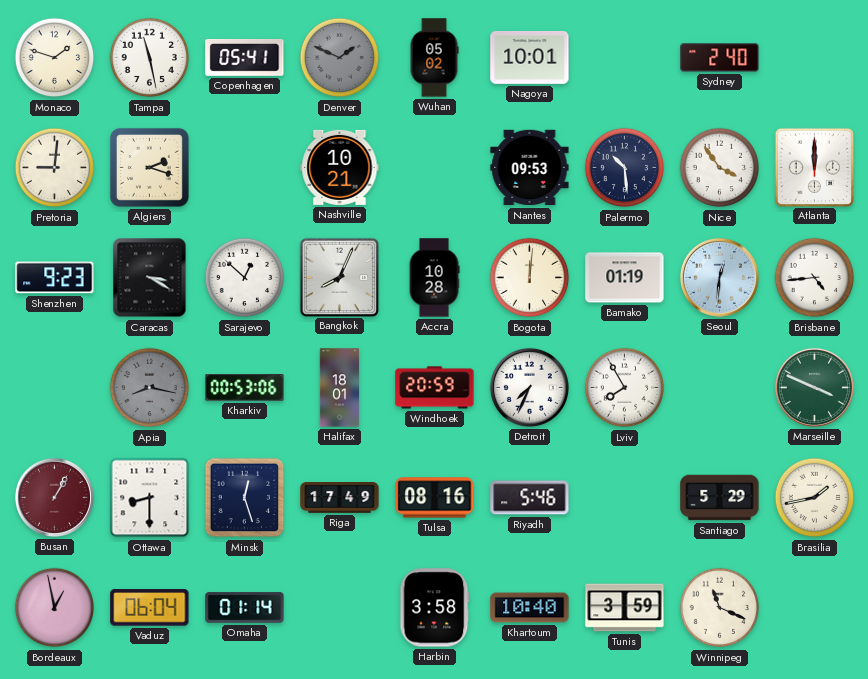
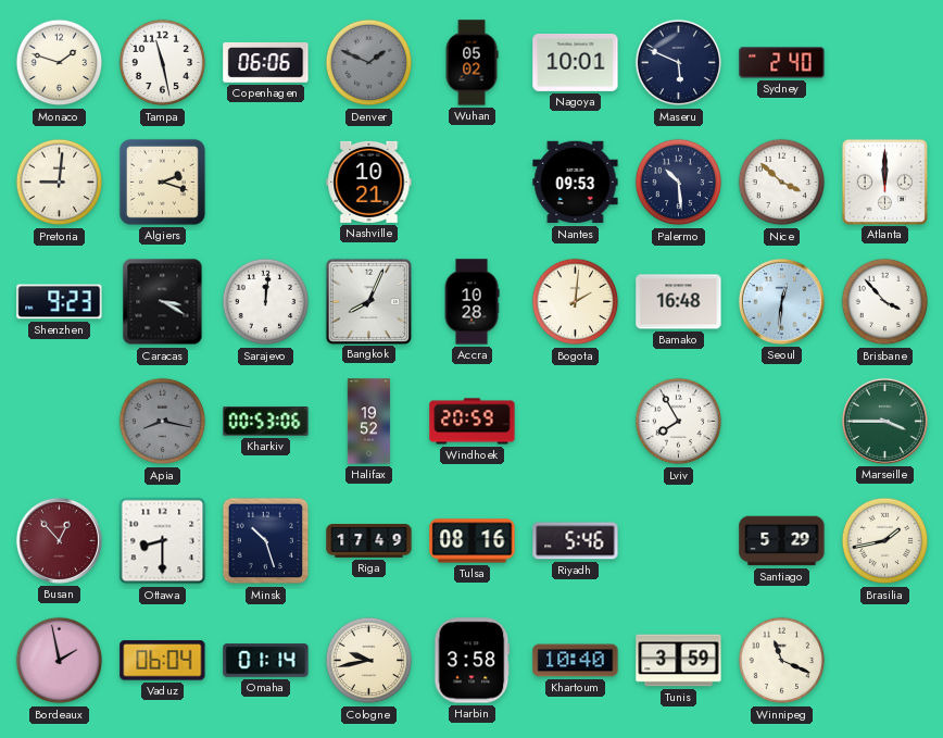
Copenhagen: 05:41 -> 06:06 (266, 62)
Maseru: none -> 5:49 (679, 63)
Nice: 3:54 -> 3:52 (782, 183)
Sarajevo: 12:52 -> 12:01 (266, 302)
Bogota: 12:01 -> 2:01 (576, 302)
Bamako: 01:19 -> 16:48 (679, 302)
Brisbane: 4:44 -> 3:53 (885, 302)
Halifax: 18:01 -> 19:52 (369, 422)
Detroit: 7:34 -> none (529, 387)
Marseille: 3:49 -> 3:45 (884, 421)
Busan: 1:05 -> 12:53 (59, 540)
Minsk: 12:27 -> 10:27 (266, 541)
Bordeaux: 12:58 -> 1:58 (60, 661)
Cologne: none -> 9:43 (369, 661)
